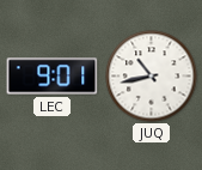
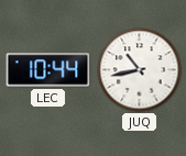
LEC: 9:01 -> 10:44 (48, 70)
